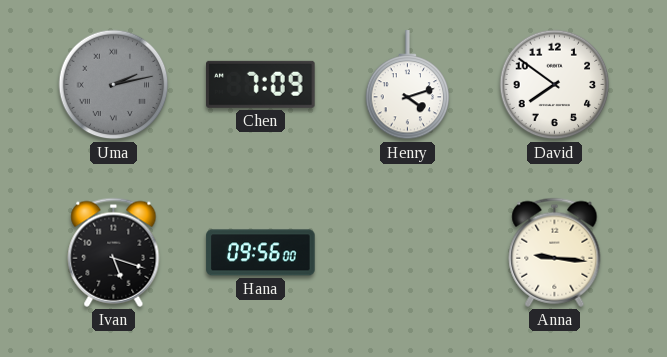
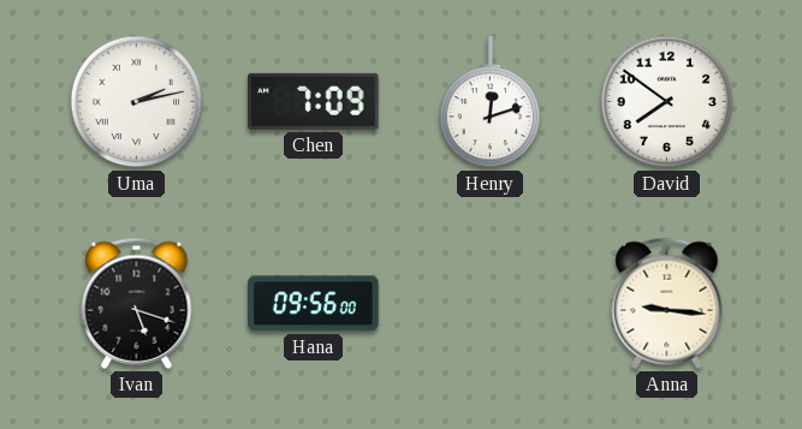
Uma dial: grey -> white (137, 102)
Henry: 4:12 -> 12:12 (491, 102)
